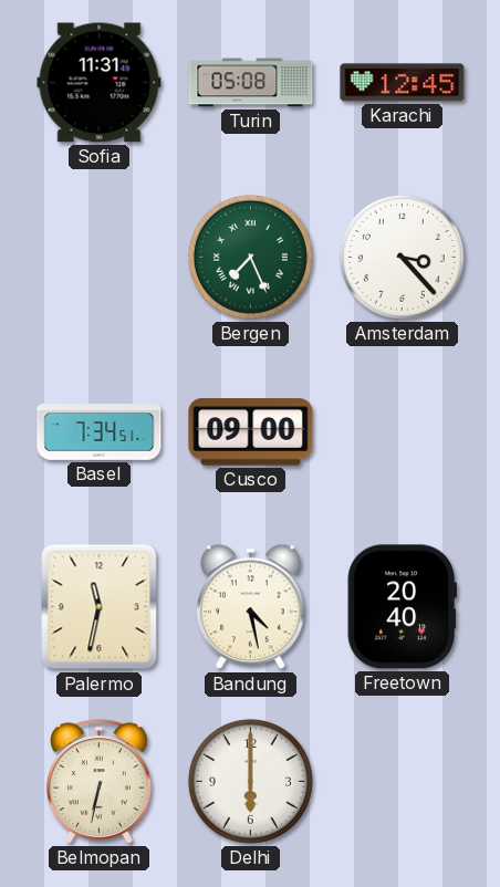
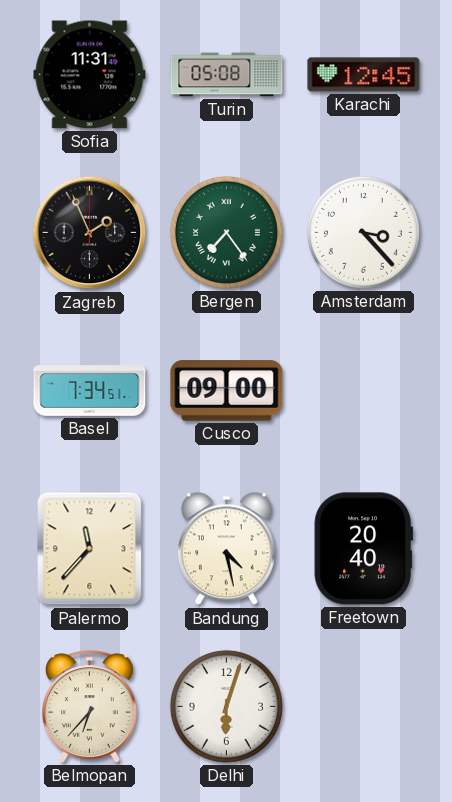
Zagreb: none -> 1:56 (90, 233)
Bergen: 7:26 -> 7:24 (226, 232)
Palermo: 11:32 -> 11:37 (90, 549)
Belmopan: 6:32 -> 6:37 (90, 707)
Delhi: 6:00 -> 6:03 (226, 706)
